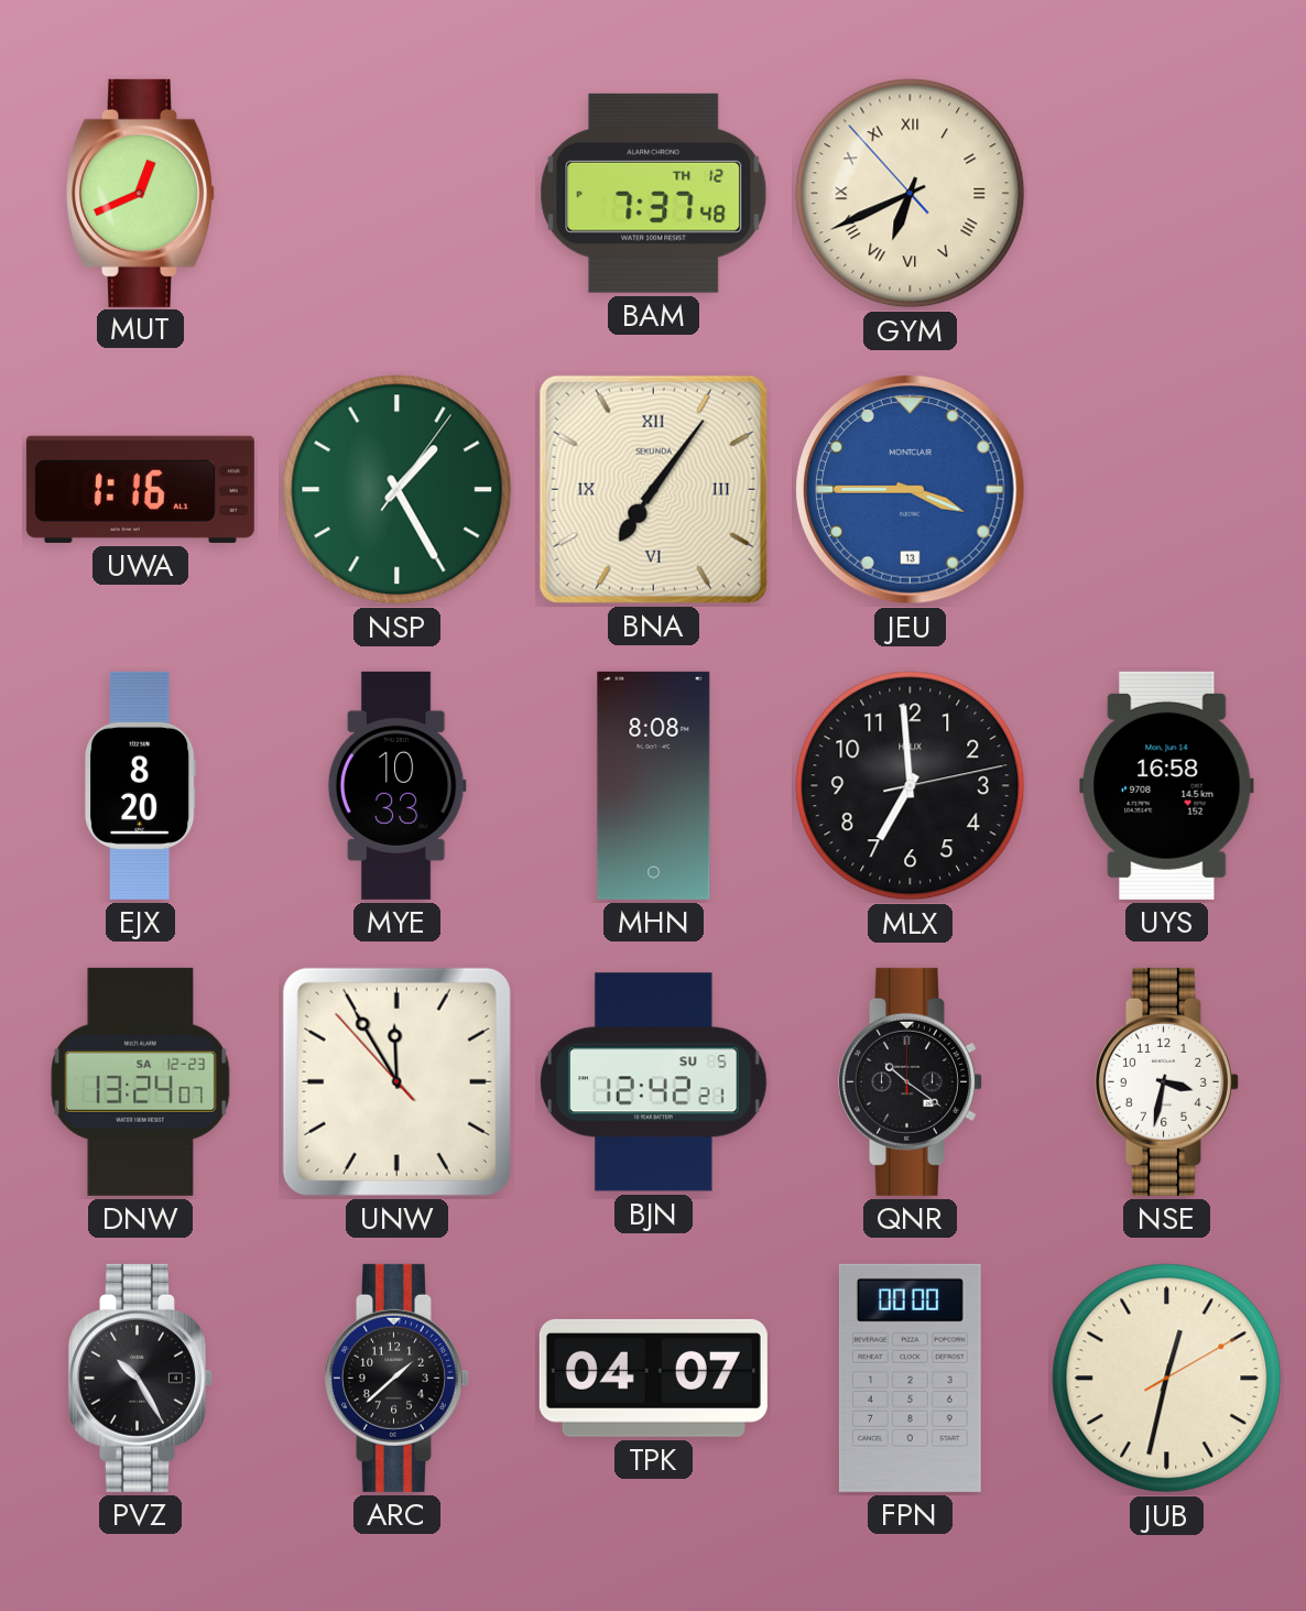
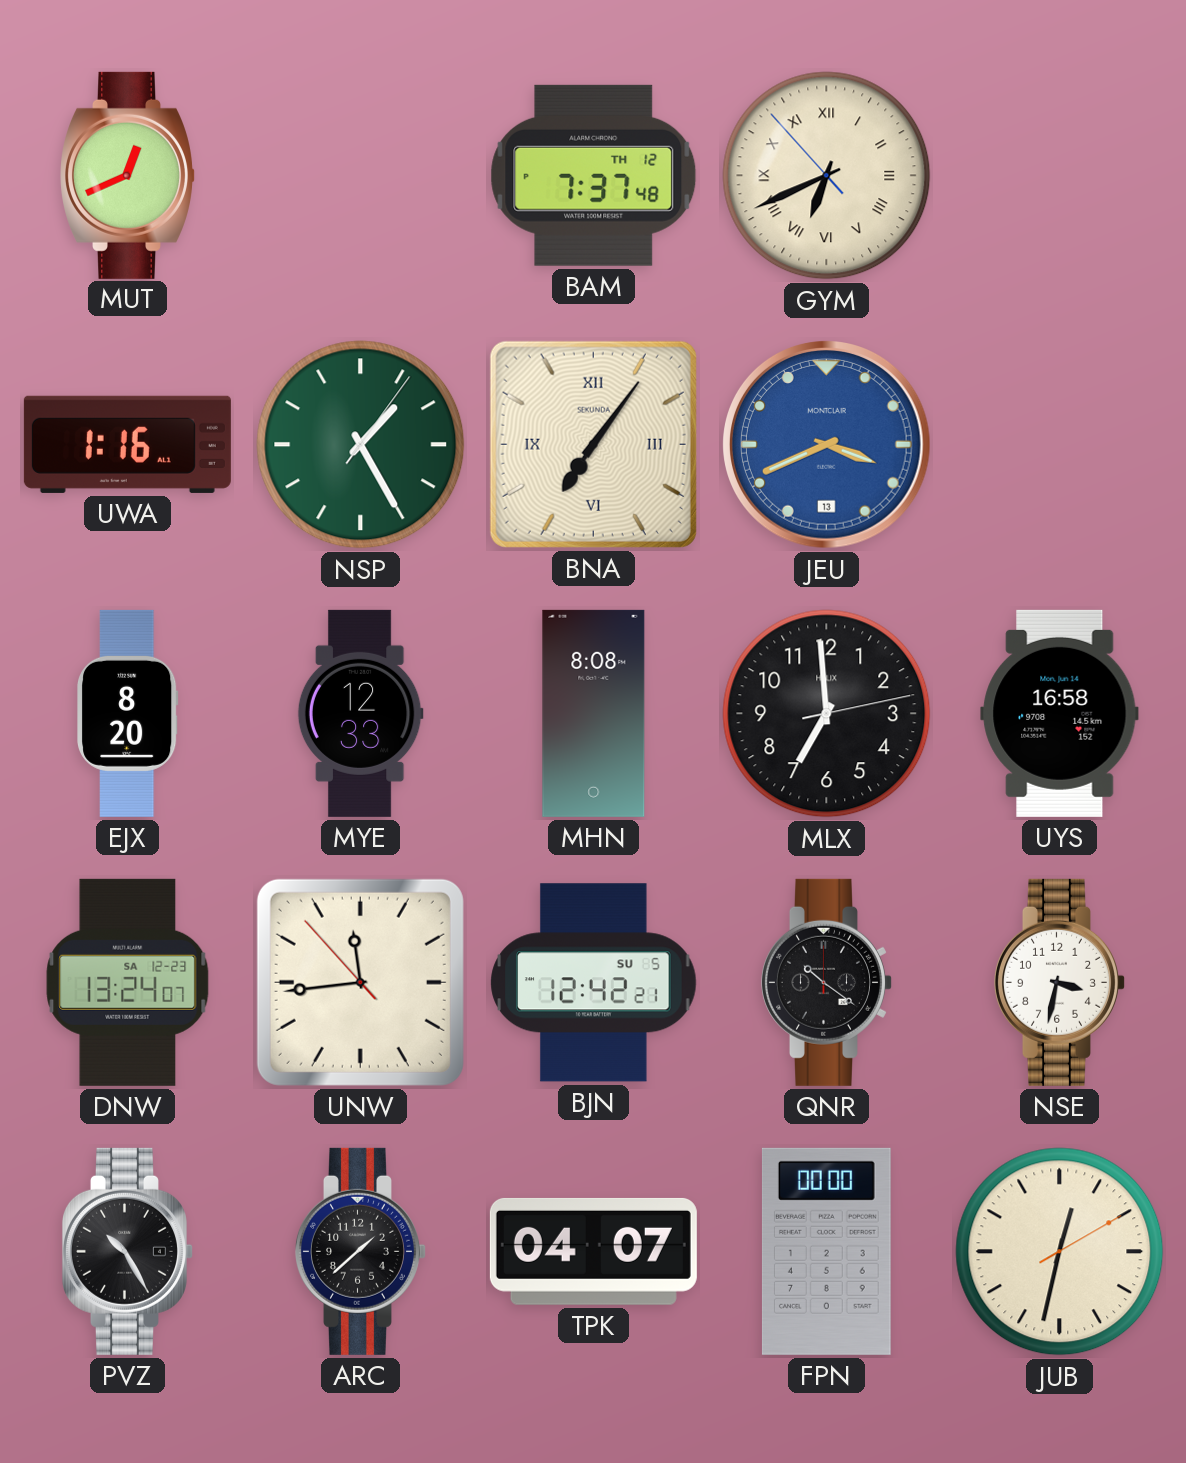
JEU: 3:45 -> 3:41 (827, 445)
MYE: 10:33 -> 12:33 (360, 713)
UNW: 11:54 -> 11:43 (360, 982)
